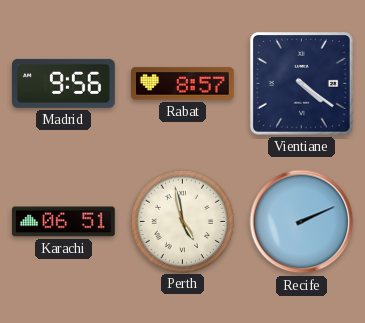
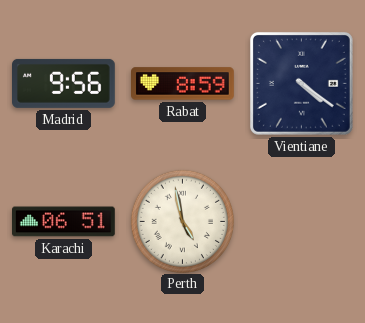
Rabat: 8:57 -> 8:59 (183, 84)
Recife: 2:11 -> none (302, 222)
